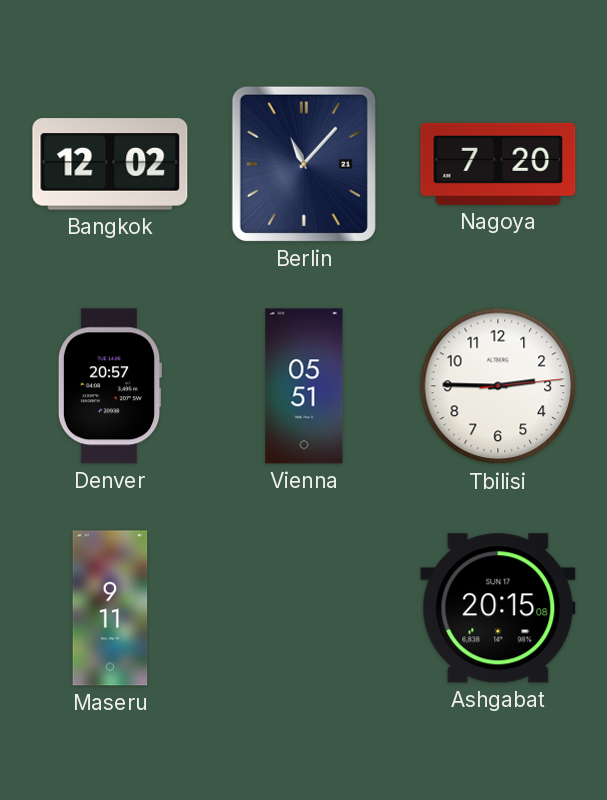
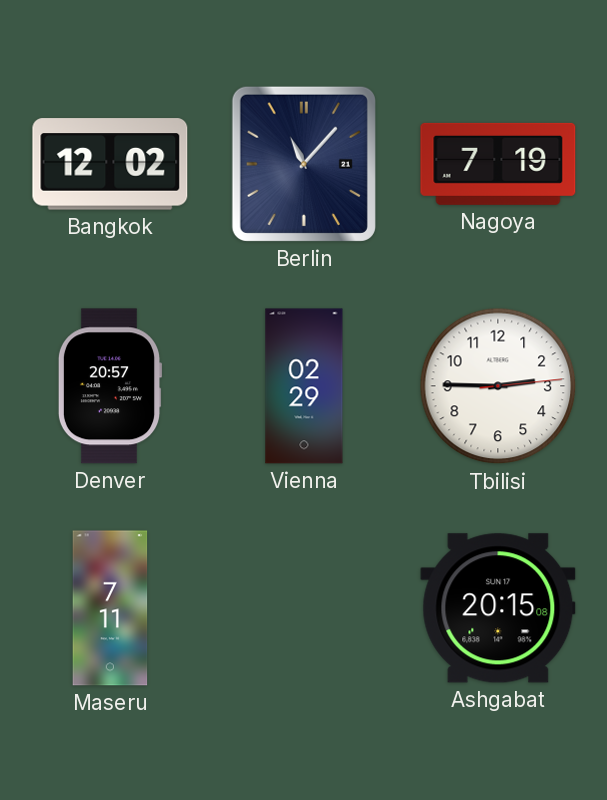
Nagoya: 7:20 -> 7:19 (498, 164)
Vienna: 05:51 -> 02:29 (304, 386)
Maseru: 9:11 -> 7:11 (110, 608)
